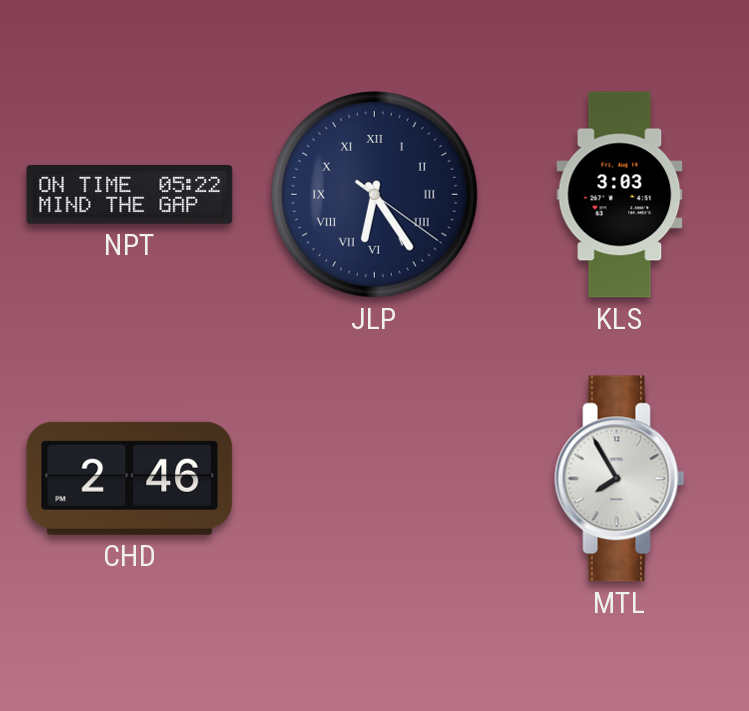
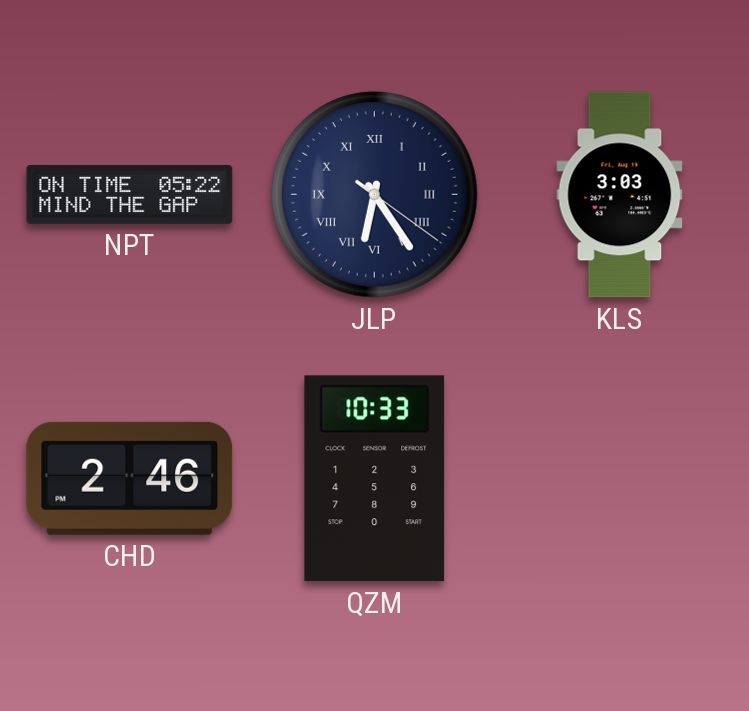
QZM: none -> 10:33 (375, 479)
MTL: 7:55 -> none (620, 479)
